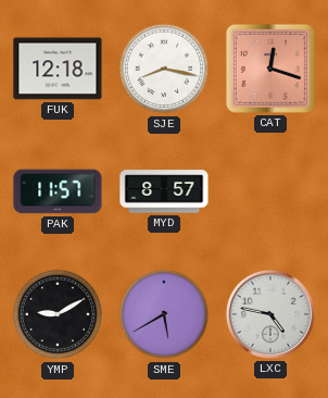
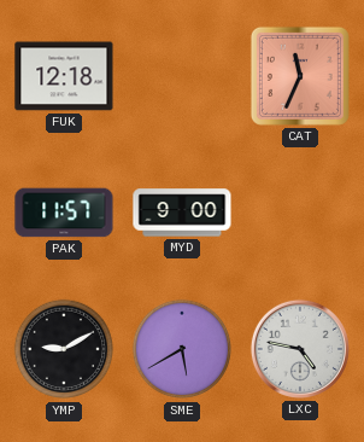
SJE: 8:17 -> none (164, 69)
CAT: 12:18 -> 11:34 (300, 76)
MYD: 8:57 -> 9:00 (182, 213)
